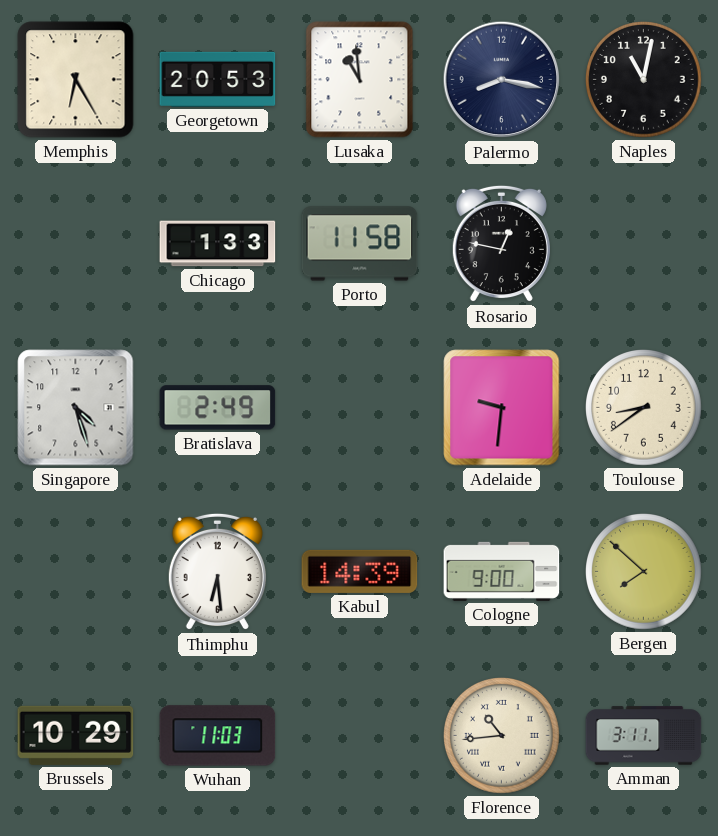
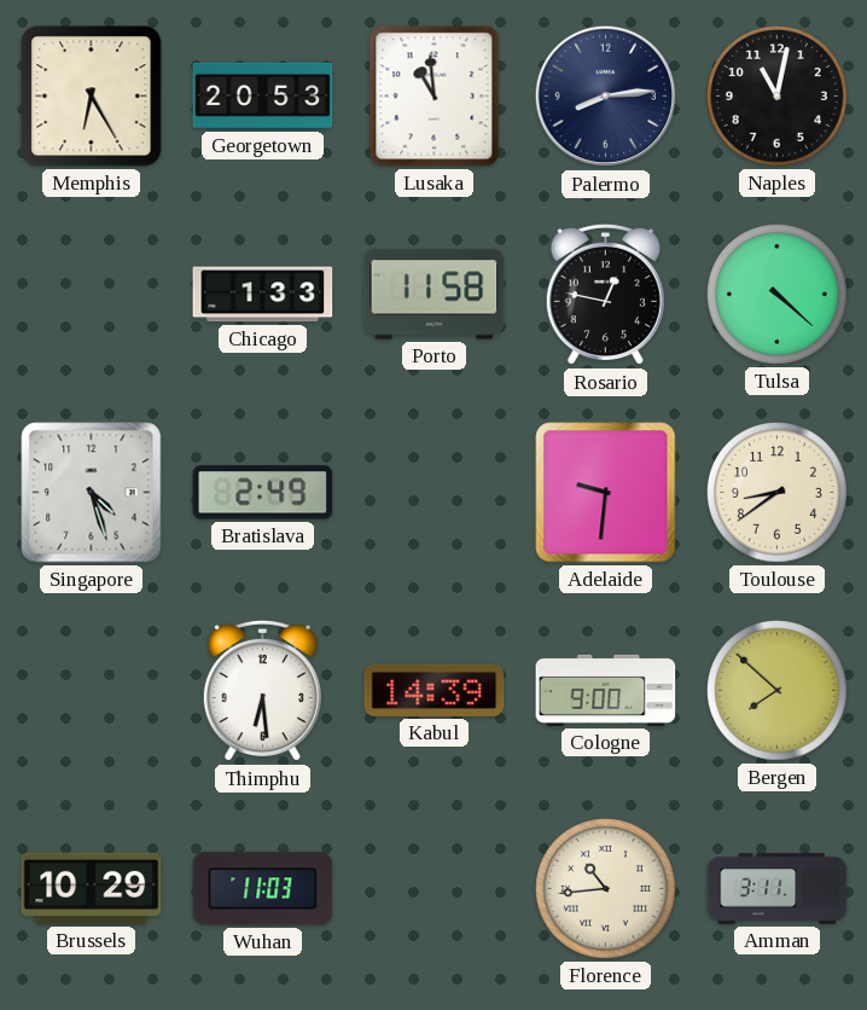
Palermo: 8:17 -> 8:14 (606, 97)
Tulsa: none -> 4:22 (778, 295)
